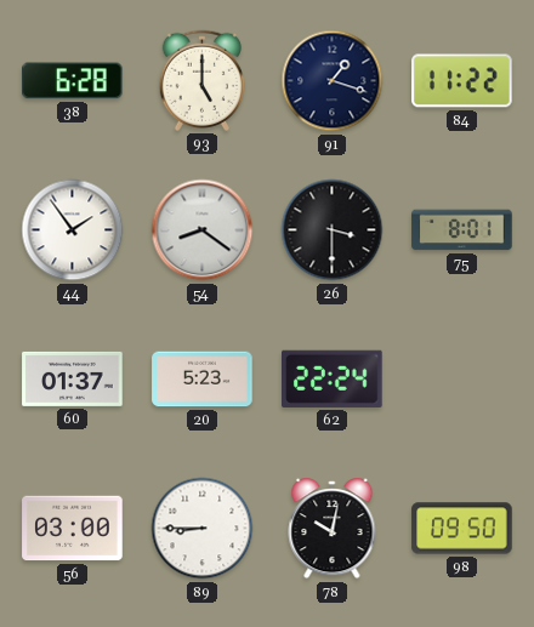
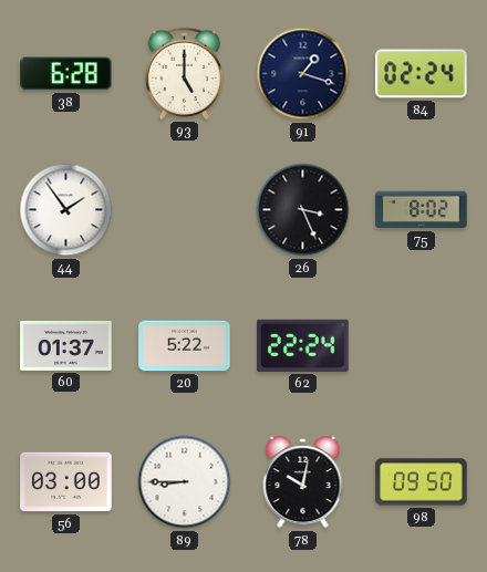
84: 11:22 -> 02:24 (422, 74)
54: 8:21 -> none (203, 230)
26: 3:30 -> 3:26 (303, 210)
75: 8:01 -> 8:02 (422, 210)
20: 5:23 -> 5:22 (185, 346)
